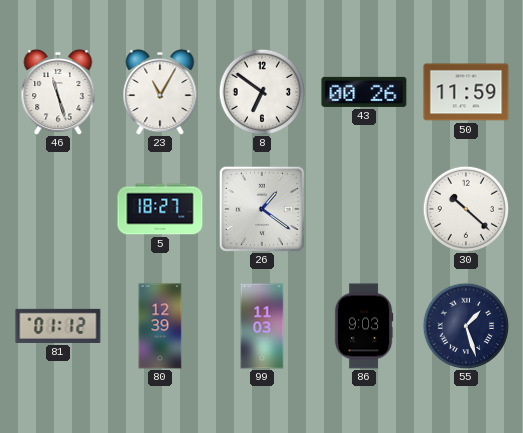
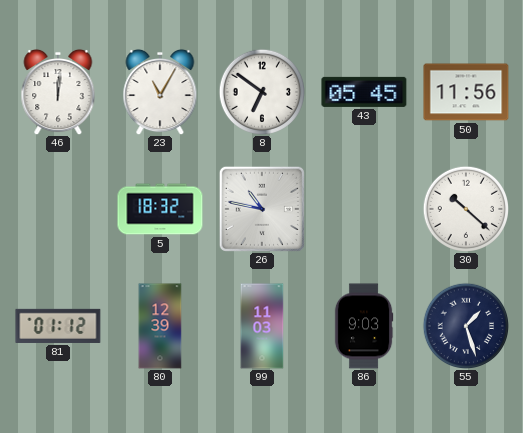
46: 11:27 -> 12:01 (58, 92)
43: 00:26 -> 05:45 (364, 92)
50: 11:59 -> 11:56 (466, 92)
5: 18:27 -> 18:32 (160, 209)
26: 1:21 -> 10:47 (262, 209)
